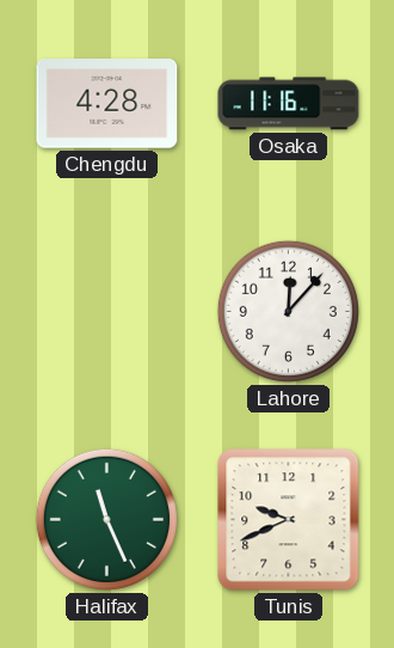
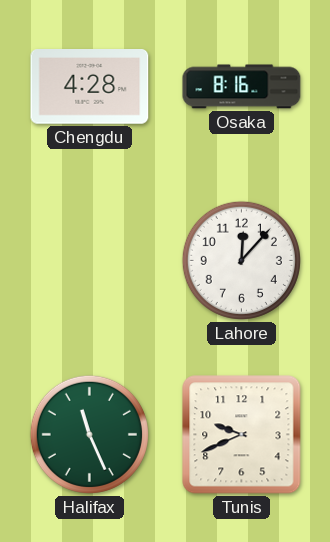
Osaka: 11:16 -> 8:16 (242, 87)
